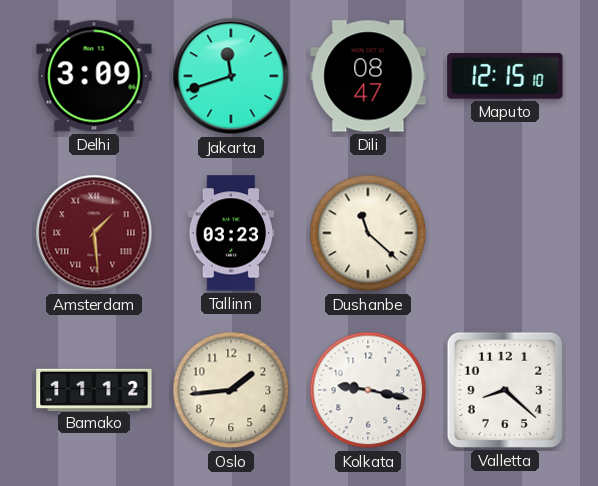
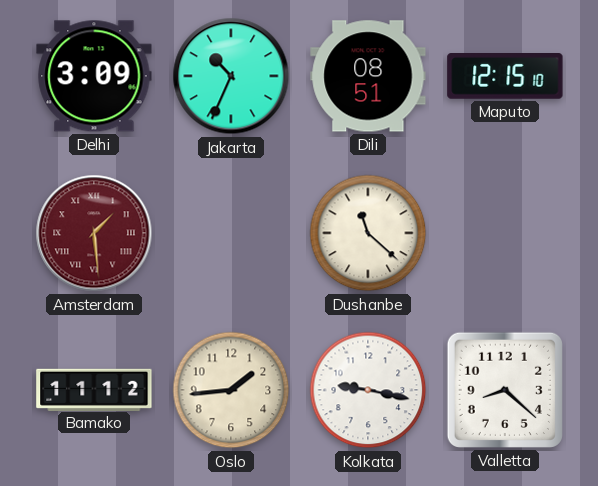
Jakarta: 11:42 -> 10:34 (231, 76)
Dili: 08:47 -> 08:51 (368, 76)
Tallinn: 03:23 -> none (231, 233)
